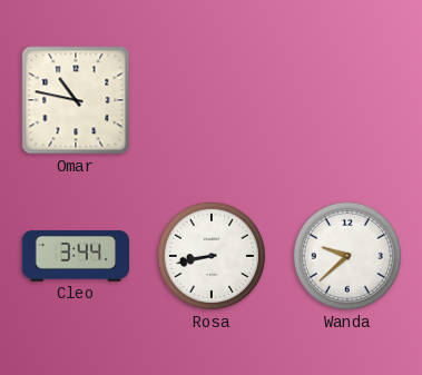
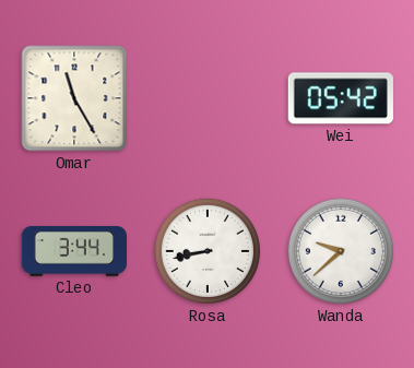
Omar: 10:47 -> 11:25 (74, 98)
Wei: none -> 05:42 (341, 98)
